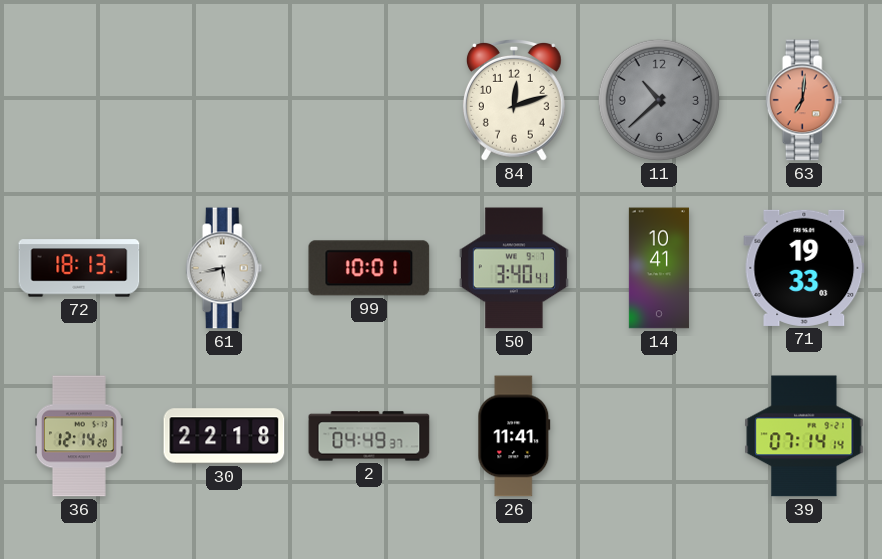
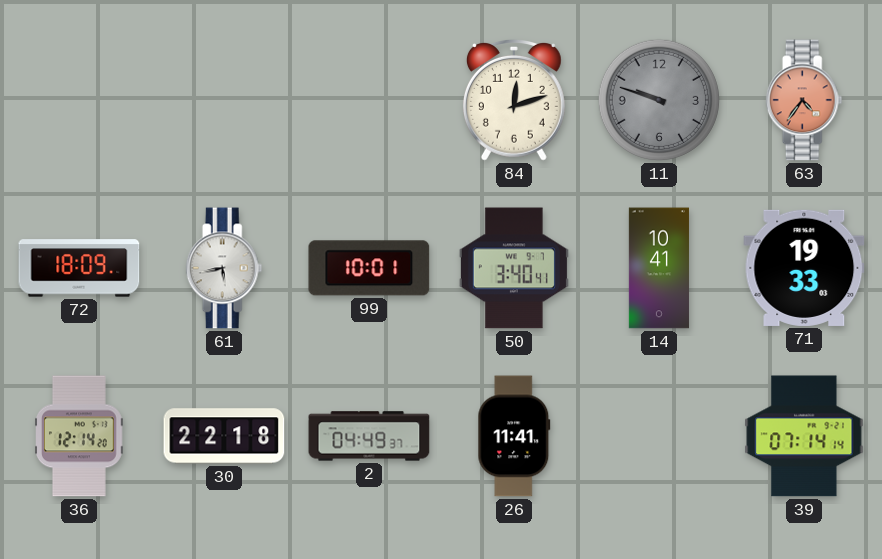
11: 10:38 -> 9:48 (659, 100)
63: 7:01 -> 4:36 (804, 100)
72: 18:13 -> 18:09 (79, 268)
